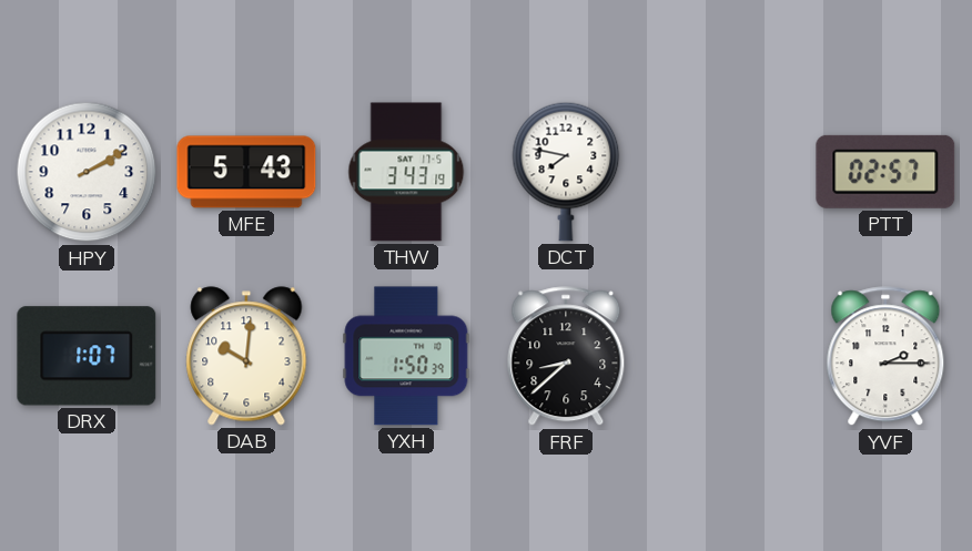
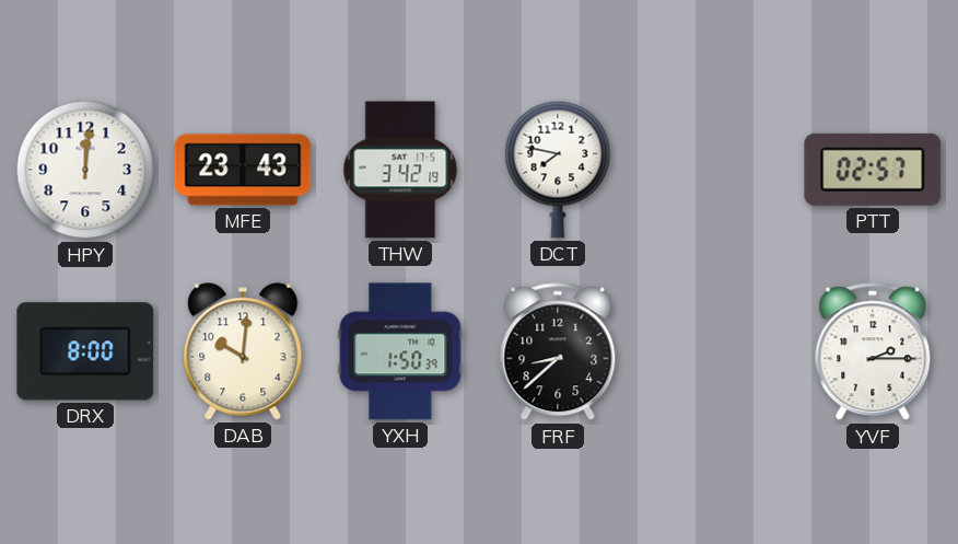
HPY: 2:10 -> 12:01 (85, 170)
MFE: 5:43 -> 23:43 (243, 170)
THW: 3:43 -> 3:42 (400, 170)
DRX: 1:07 -> 8:00 (85, 351)
